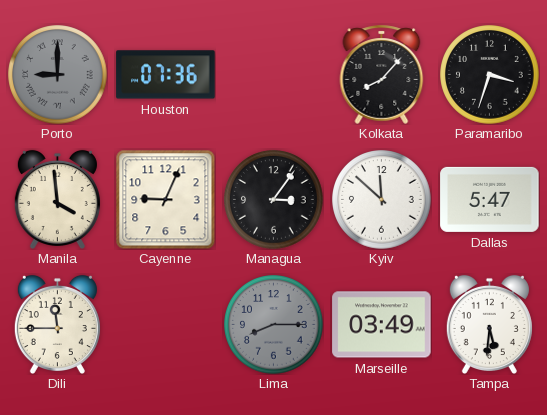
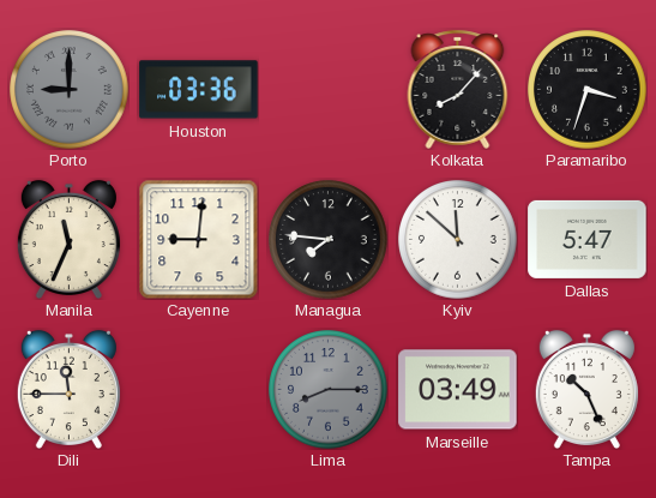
Houston: 07:36 -> 03:36 (199, 90)
Manila: 3:59 -> 11:34 (68, 239)
Cayenne: 9:04 -> 9:01 (198, 239)
Managua: 3:06 -> 7:46 (329, 240)
Tampa: 5:31 -> 10:26 (586, 389)
